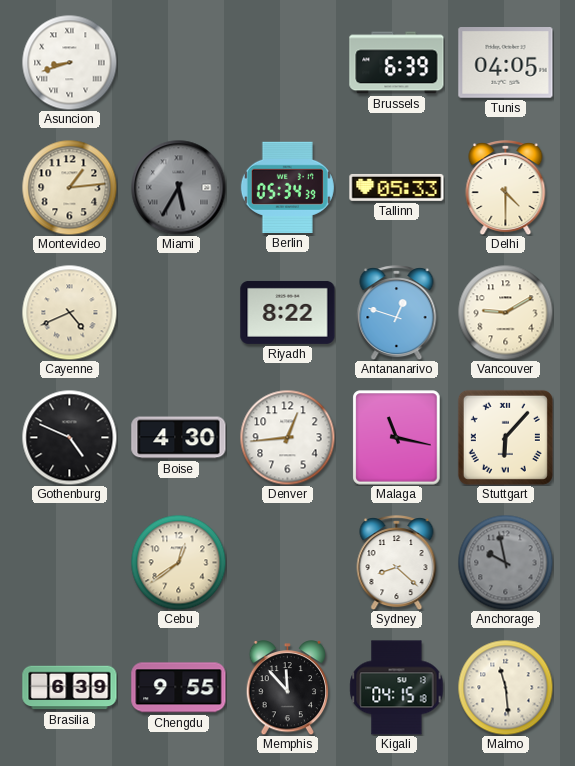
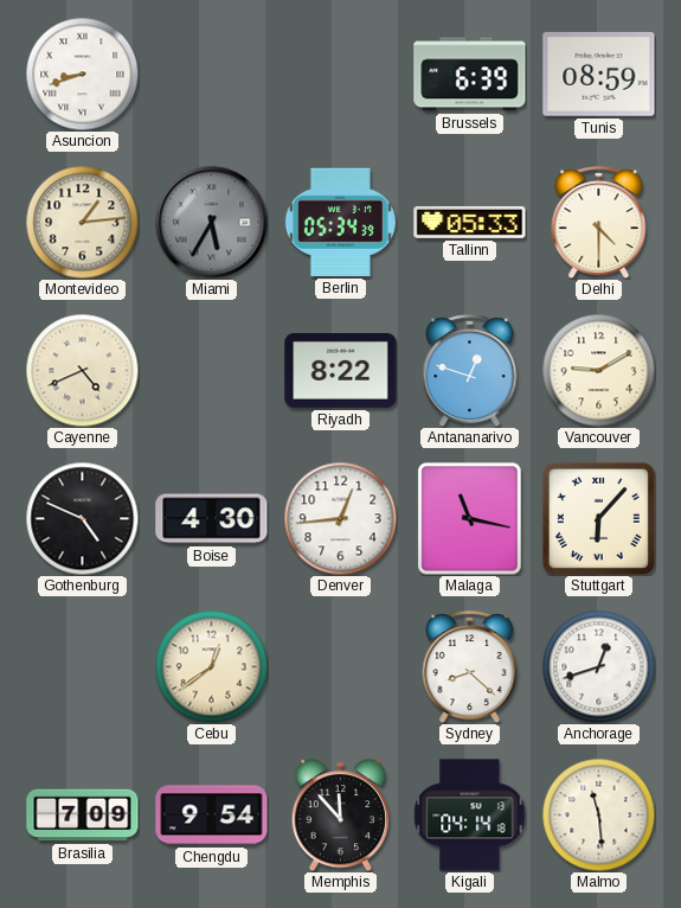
Tunis: 04:05 -> 08:59 (599, 75)
Anchorage: 9:58 -> 12:42 (598, 666)
Anchorage dial: grey -> white (598, 666)
Brasilia: 6:39 -> 7:09 (83, 816)
Chengdu: 9:55 -> 9:54 (212, 816)
Kigali: 04:15 -> 04:14 (470, 816)
